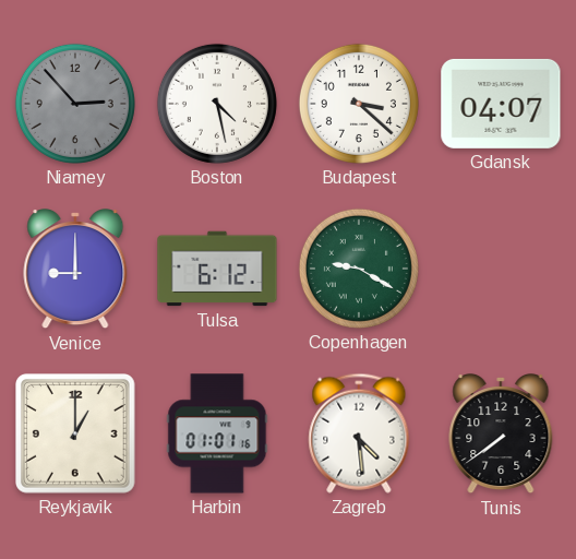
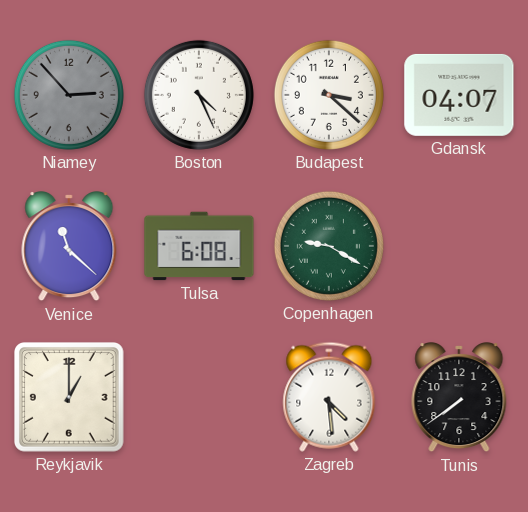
Boston: 4:28 -> 4:26 (199, 95)
Venice: 9:00 -> 11:22 (69, 247)
Tulsa: 6:12 -> 6:08 (199, 246)
Harbin: 01:01 -> none (217, 433)
